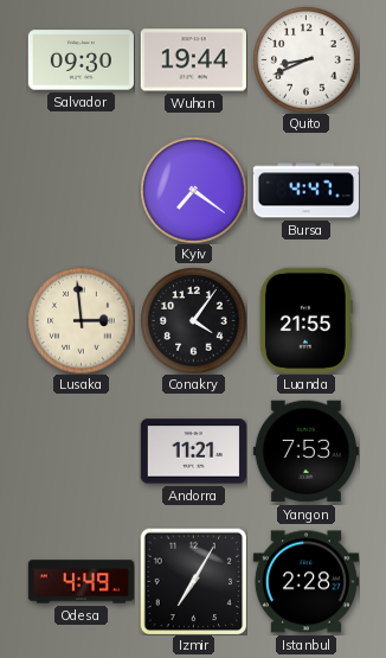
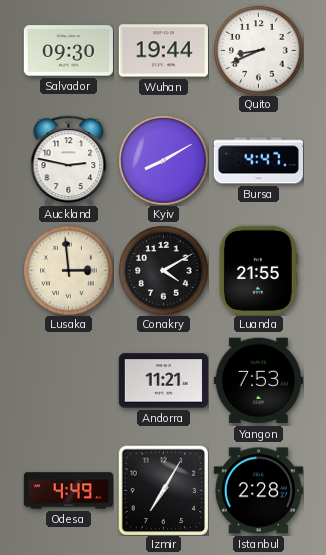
Auckland: none -> 2:47 (69, 160)
Kyiv: 7:21 -> 8:10 (163, 160)
Conakry: 4:06 -> 4:10 (163, 270)
